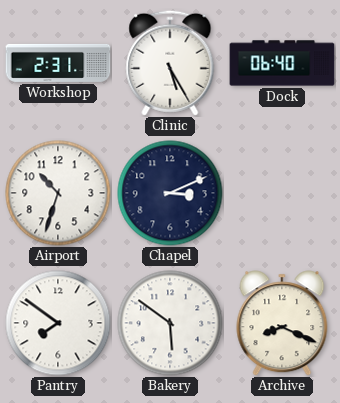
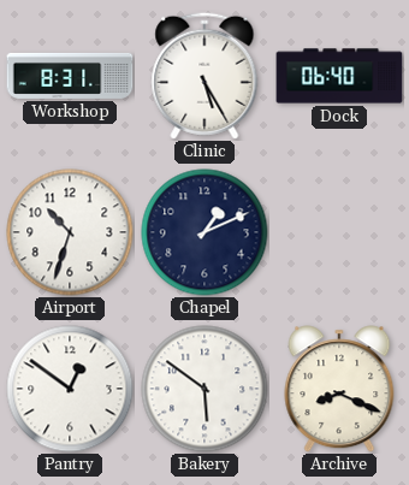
Workshop: 2:31 -> 8:31 (70, 76)
Chapel: 3:11 -> 1:11 (204, 232)
Pantry: 7:51 -> 12:51 (70, 389)
